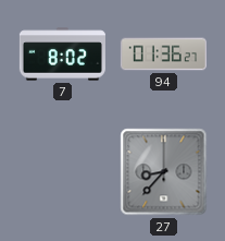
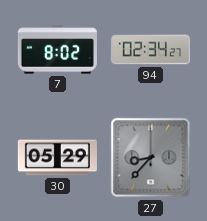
94: 01:36 -> 02:34 (150, 50)
30: none -> 05:29 (57, 158)
